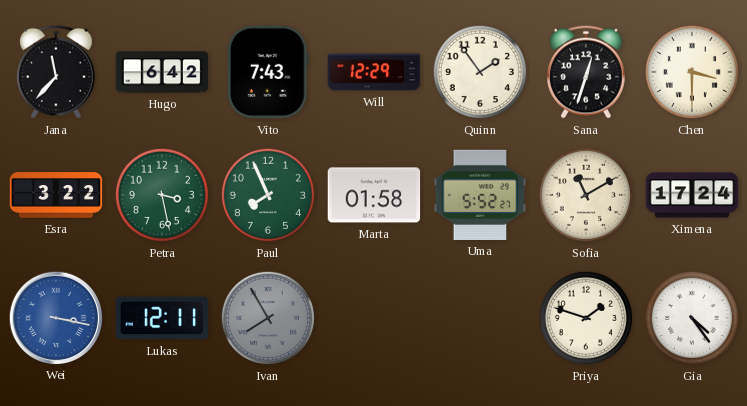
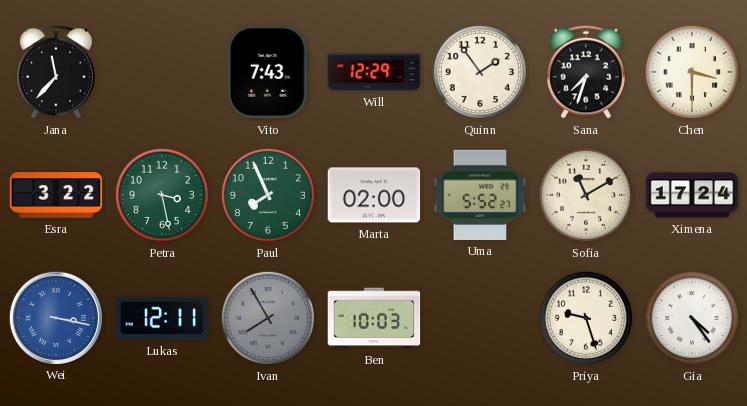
Hugo: 6:42 -> none (162, 72)
Sana: 12:33 -> 7:33 (587, 72)
Marta: 01:58 -> 02:00 (374, 195)
Ben: none -> 10:03 (374, 318)
Priya: 1:48 -> 9:27 (586, 318)
